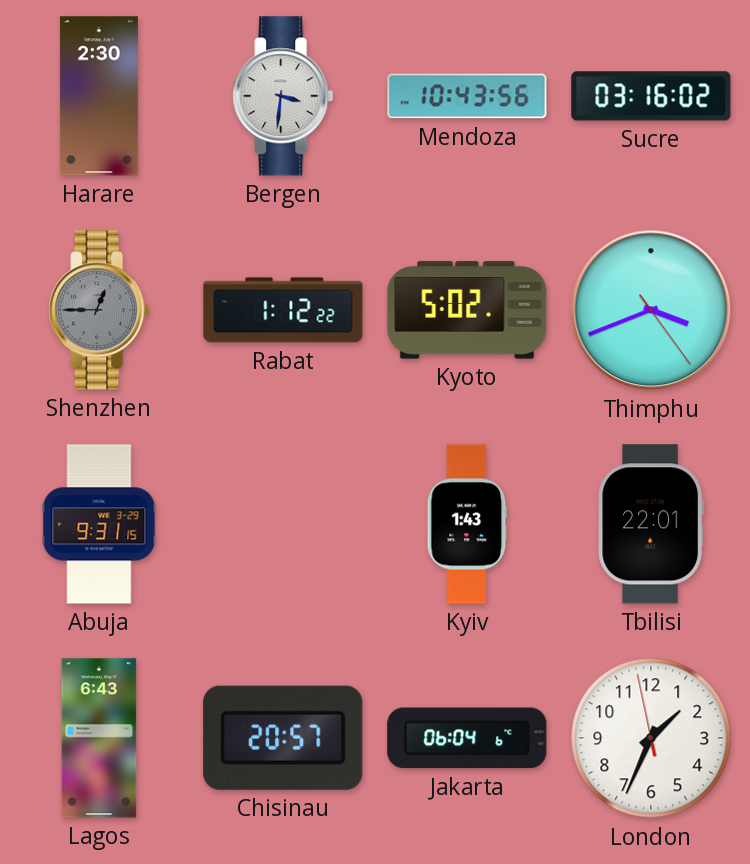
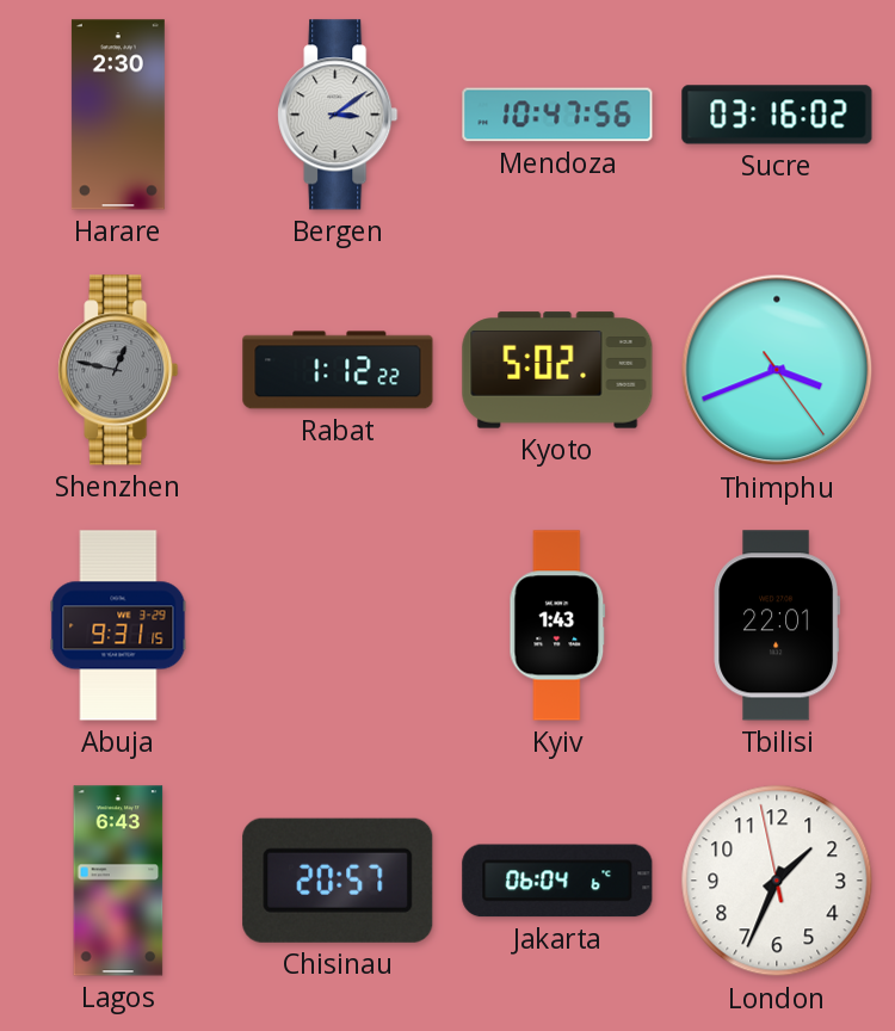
Bergen: 3:31 -> 3:09 (338, 115)
Mendoza: 10:43 -> 10:47 (557, 115)
Shenzhen: 12:45 -> 12:47 (118, 370)
